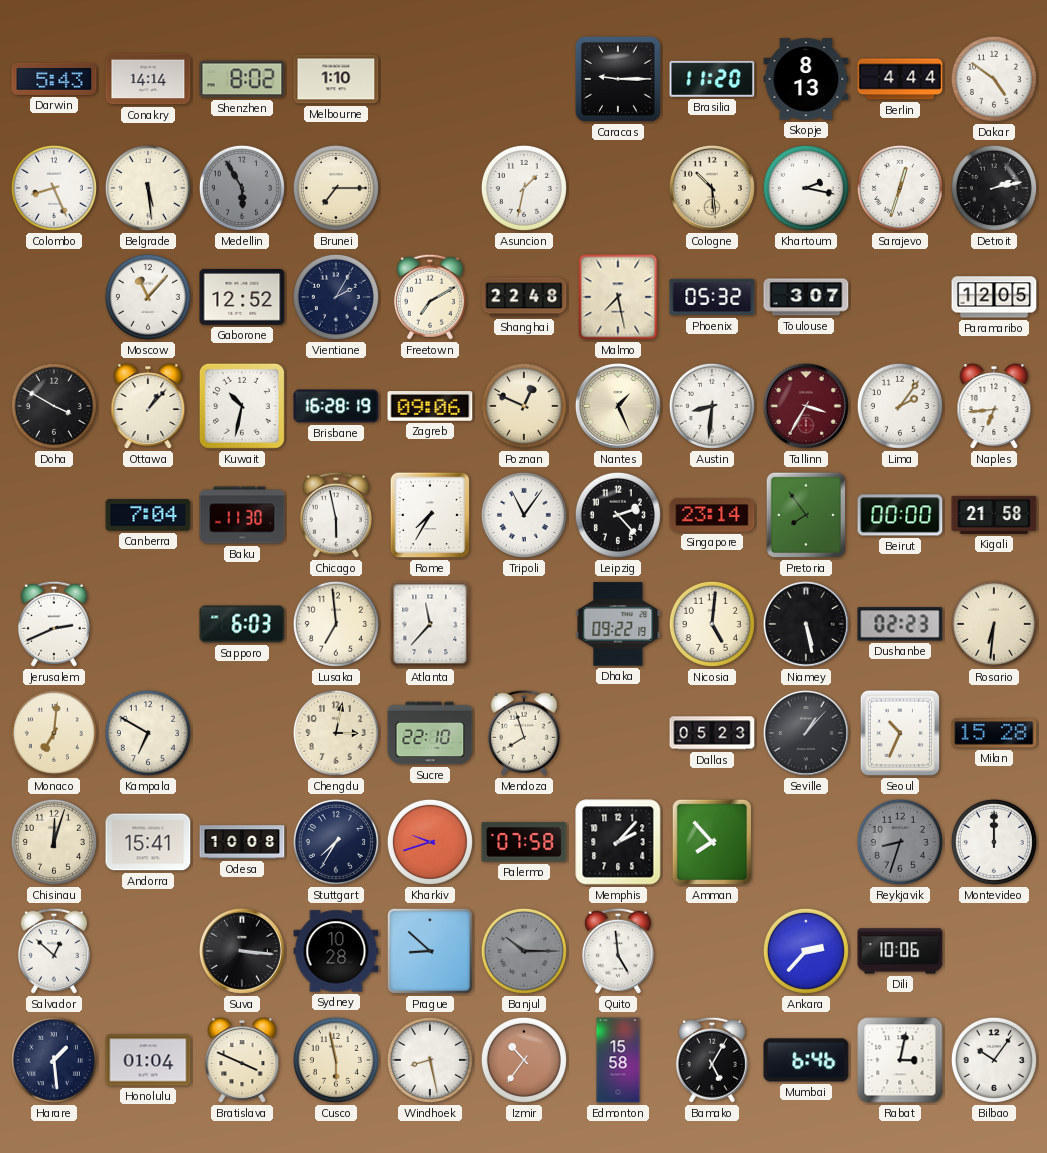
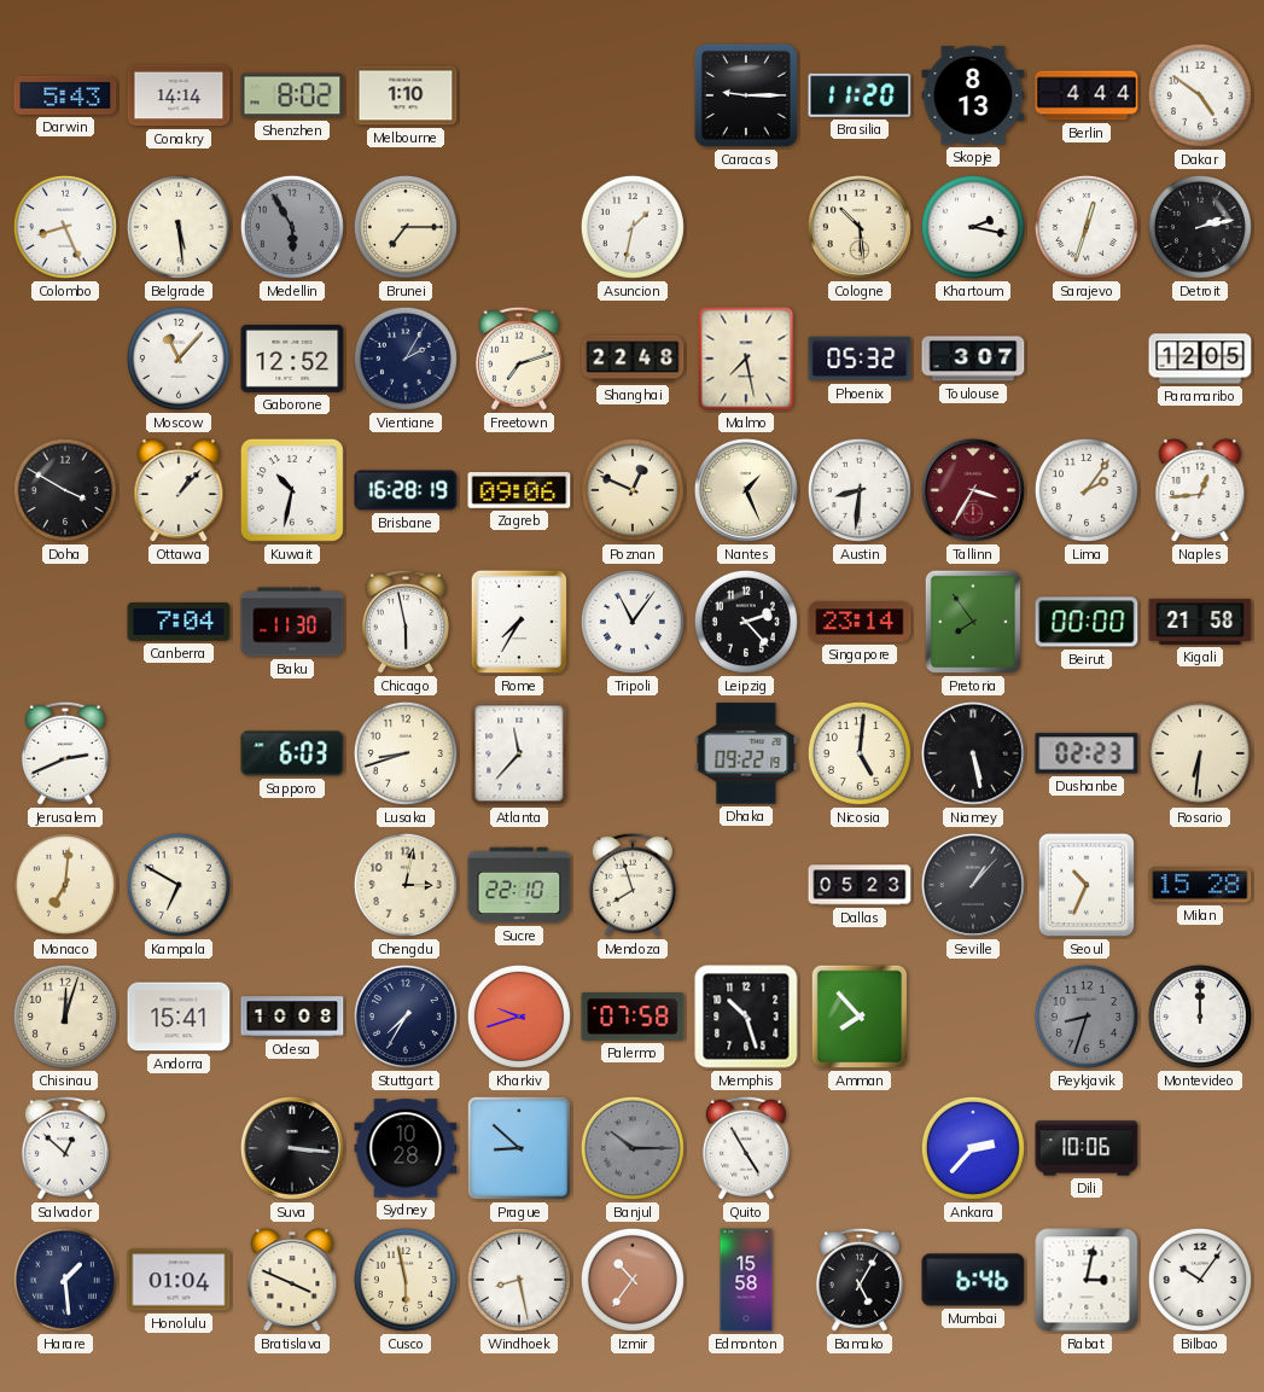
Freetown: 7:10 -> 7:12 (519, 359)
Naples: 6:44 -> 12:44 (1200, 491)
Lusaka: 6:59 -> 8:42 (406, 753)
Memphis: 2:07 -> 10:27 (746, 1017)
Quito: 4:59 -> 4:55 (746, 1148)
